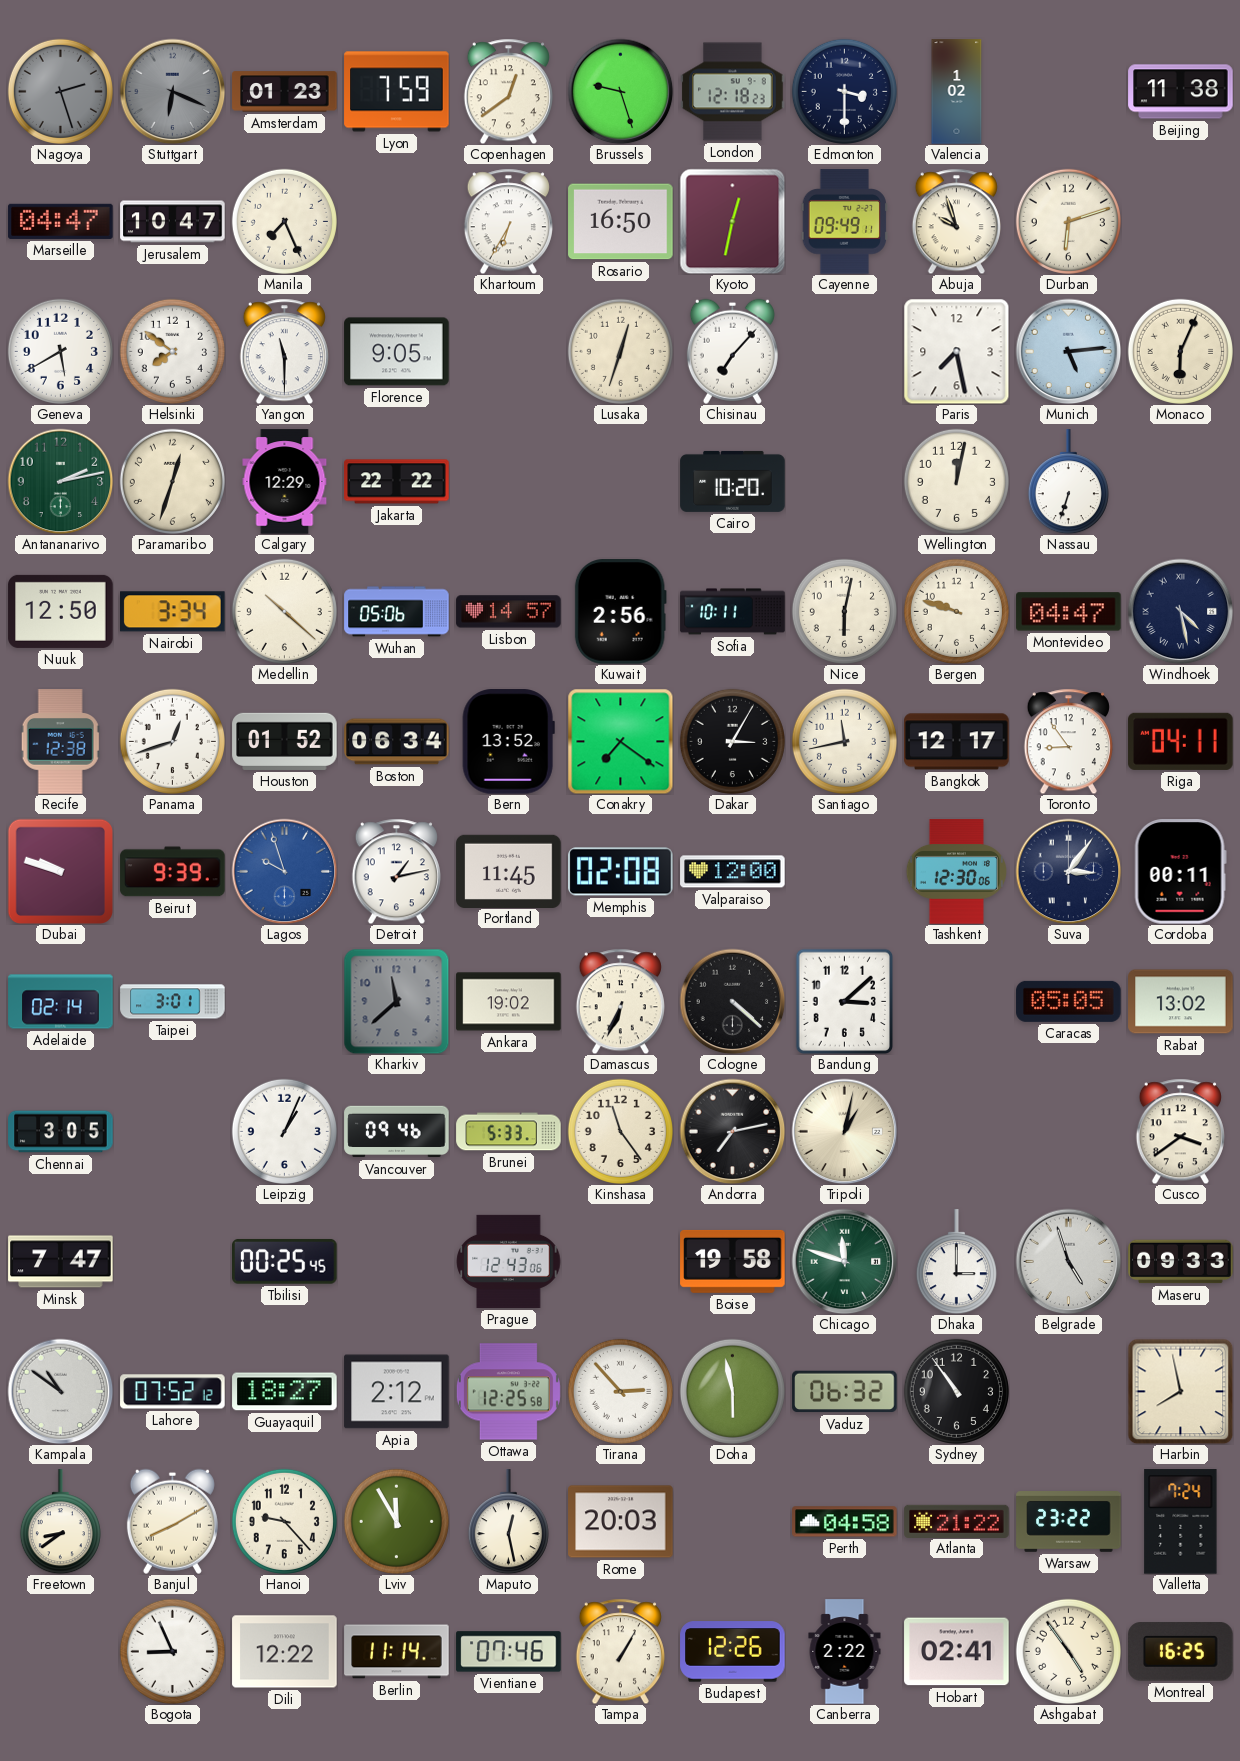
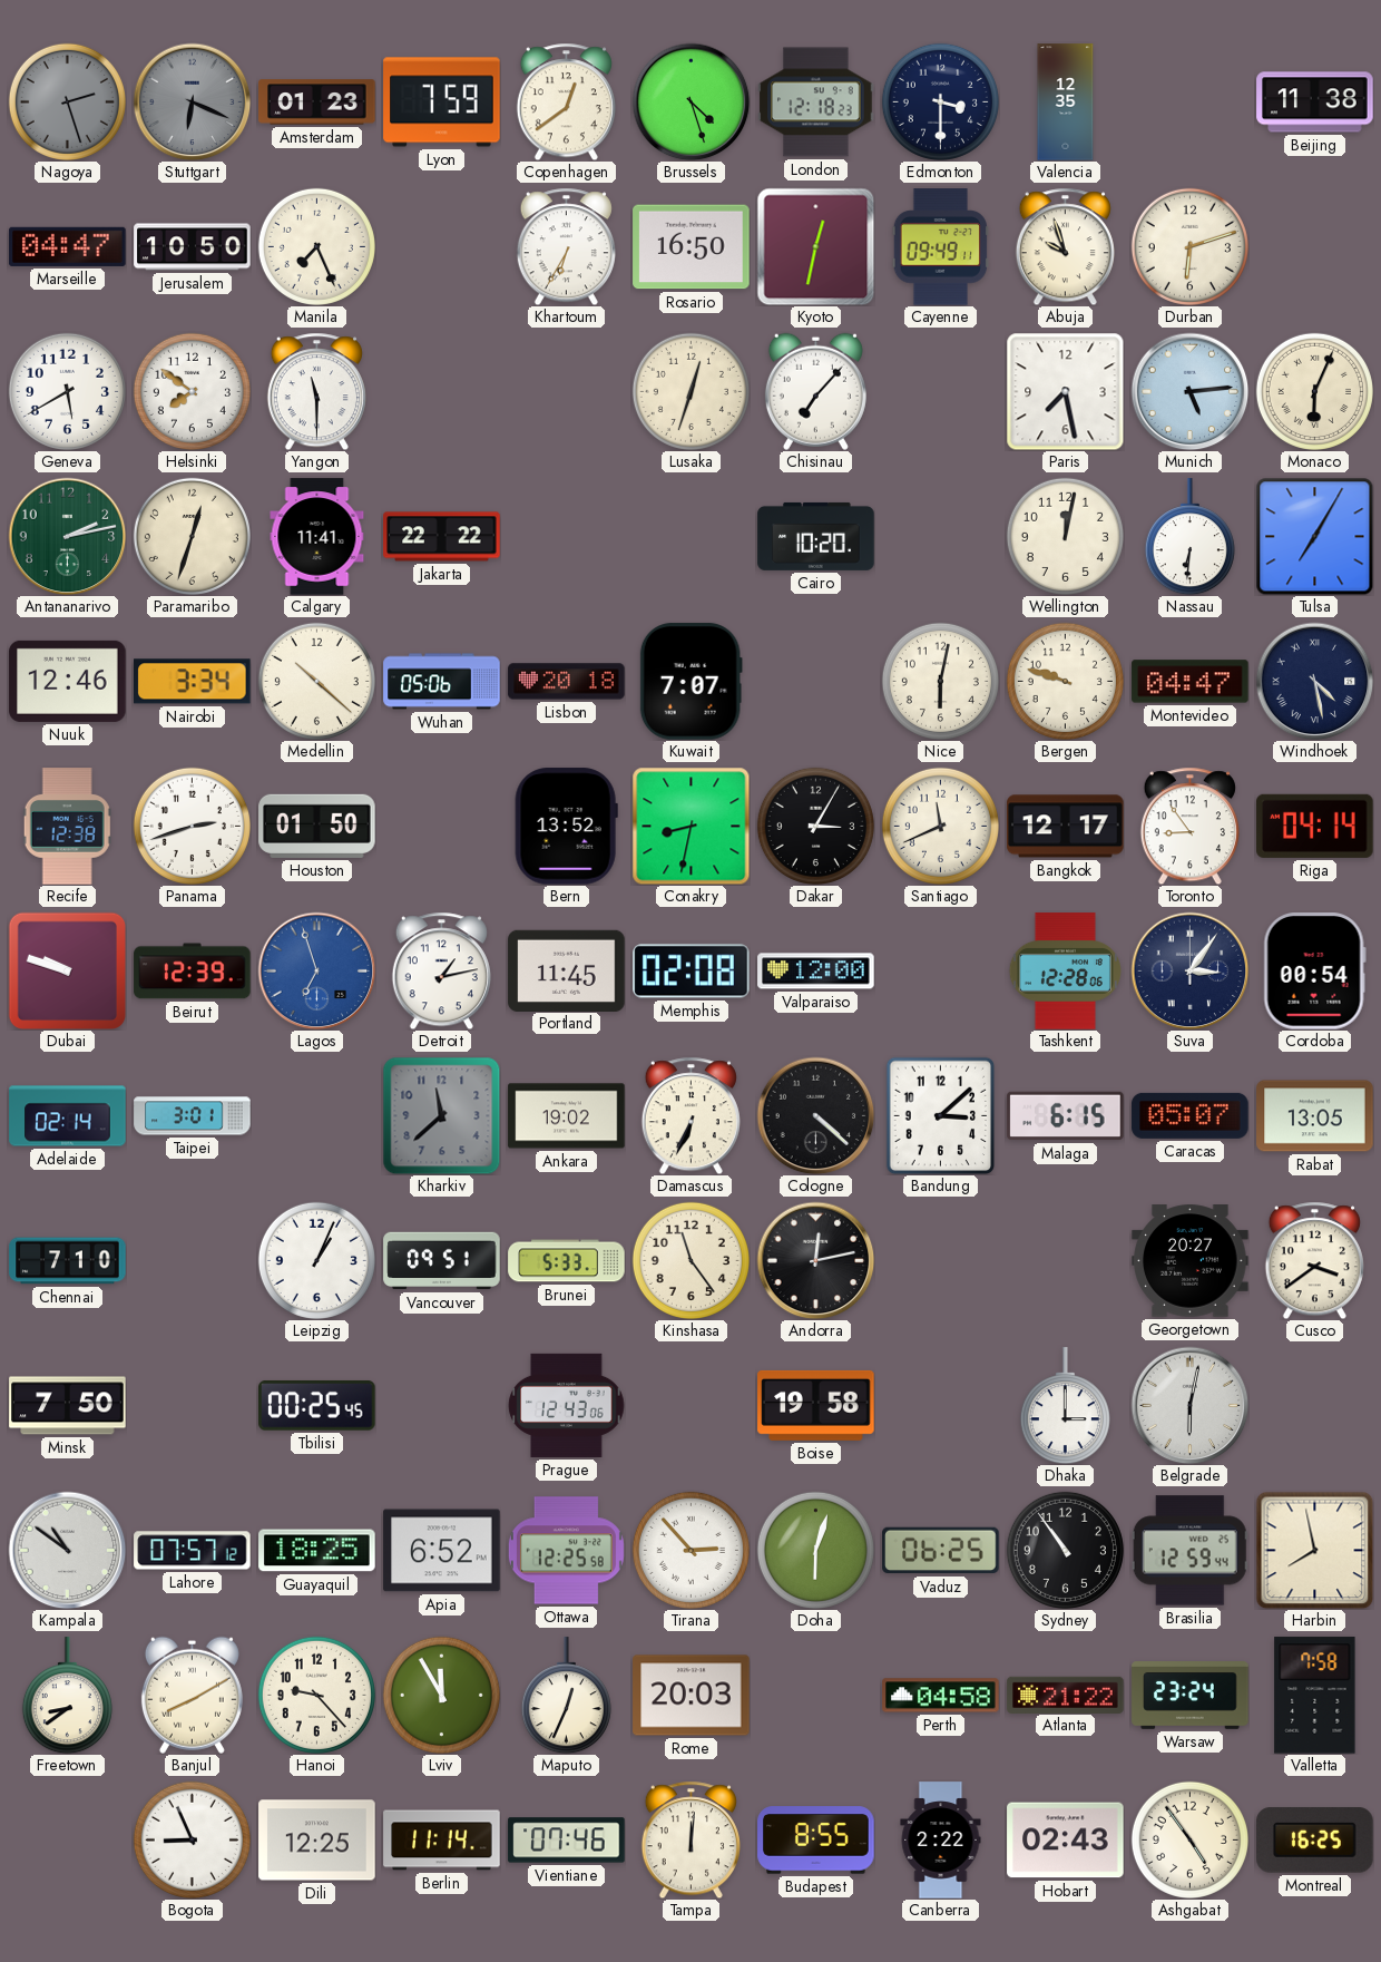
Brussels: 9:27 -> 4:27 (690, 101)
Valencia: 1:02 -> 12:35 (1066, 103)
Jerusalem: 10:47 -> 10:50 (193, 247)
Florence: 9:05 -> none (397, 352)
Calgary: 12:29 -> 11:41 (317, 537)
Nassau: 6:33 -> 6:31 (1189, 537)
Tulsa: none -> 7:05 (1314, 536)
Nuuk: 12:50 -> 12:46 (68, 681)
Lisbon: 14:57 -> 20:18 (567, 682)
Kuwait: 2:56 -> 7:07 (690, 682)
Sofia: 10:11 -> none (733, 612)
Panama: 12:42 -> 2:42 (192, 826)
Houston: 01:52 -> 01:50 (317, 826)
Boston: 06:34 -> none (397, 742)
Conakry: 7:21 -> 8:32 (690, 826)
Santiago: 11:43 -> 11:41 (940, 826)
Riga: 04:11 -> 04:14 (1315, 826)
Beirut: 9:39 -> 12:39 (193, 972)
Lagos: 9:57 -> 6:57 (316, 970)
Tashkent: 12:30 -> 12:28 (1065, 972)
Cordoba: 00:11 -> 00:54 (1314, 972)
Malaga: none -> 6:15 (1066, 1116)
Caracas: 05:05 -> 05:07 (1191, 1115)
Rabat: 13:02 -> 13:05 (1315, 1116)
Chennai: 3:05 -> 7:10 (68, 1261)
Vancouver: 09:46 -> 09:51 (442, 1261)
Andorra: 7:13 -> 12:13 (815, 1260)
Tripoli: 1:02 -> none (844, 1131)
Georgetown: none -> 20:27 (1191, 1261)
Minsk: 7:47 -> 7:50 (68, 1406)
Chicago: 11:48 -> none (844, 1261)
Belgrade: 4:57 -> 6:02 (1189, 1405)
Maseru: 09:33 -> none (1181, 1262)
Lahore: 07:52 -> 07:57 (193, 1551)
Guayaquil: 18:27 -> 18:25 (317, 1551)
Apia: 2:12 -> 6:52 (442, 1551)
Doha: 5:58 -> 6:03 (815, 1550)
Vaduz: 06:32 -> 06:25 (941, 1551)
Brasilia: none -> 12:59 (1189, 1551)
Maputo: 12:28 -> 12:34 (566, 1696)
Warsaw: 23:22 -> 23:24 (1191, 1696)
Valletta: 7:24 -> 7:58 (1315, 1696)
Dili: 12:22 -> 12:25 (317, 1841)
Tampa: 1:05 -> 12:01 (690, 1839)
Budapest: 12:26 -> 8:55 (816, 1841)
Hobart: 02:41 -> 02:43 (1066, 1841)
